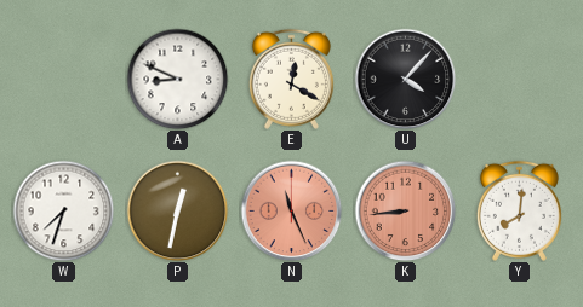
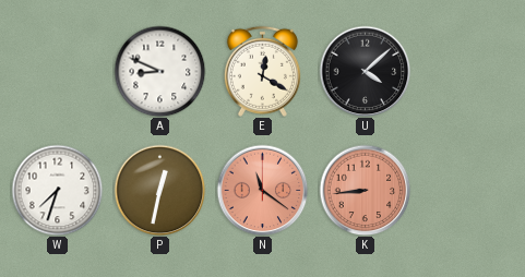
U: 4:07 -> 4:08 (365, 71)
N: 11:26 -> 11:21 (262, 190)
Y: 8:01 -> none (519, 210)
